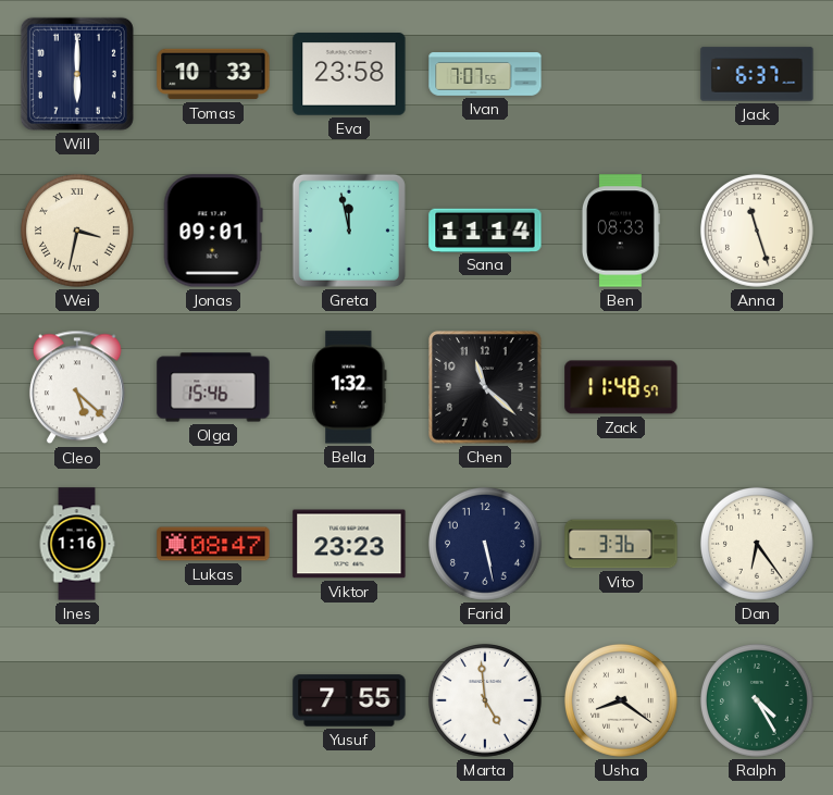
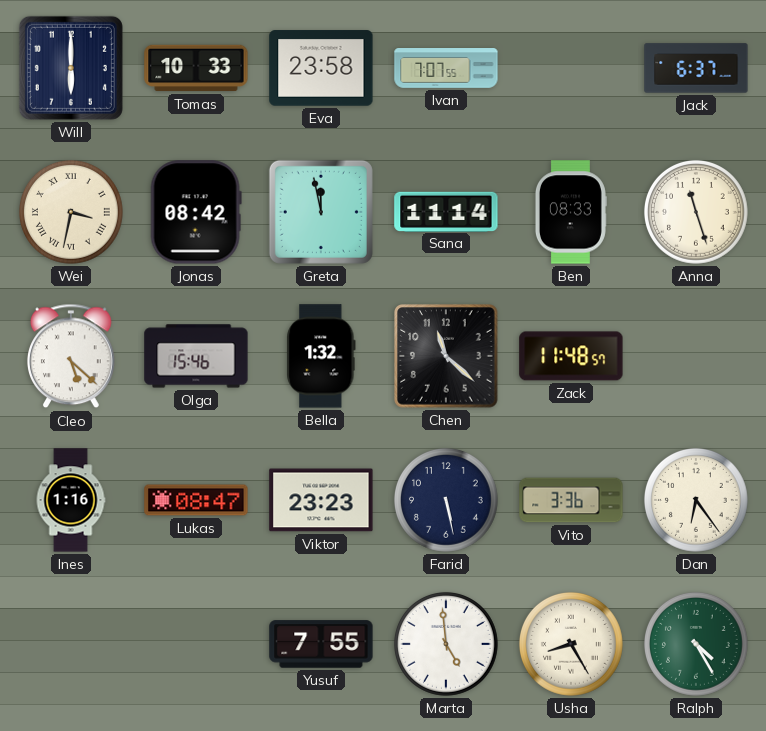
Jonas: 09:01 -> 08:42 (196, 212)
Usha: 8:21 -> 8:25 (571, 644)
